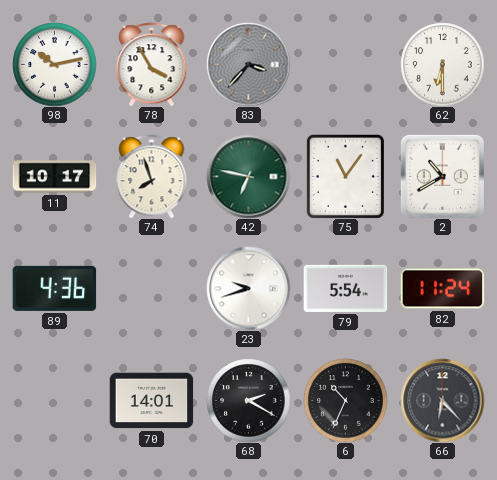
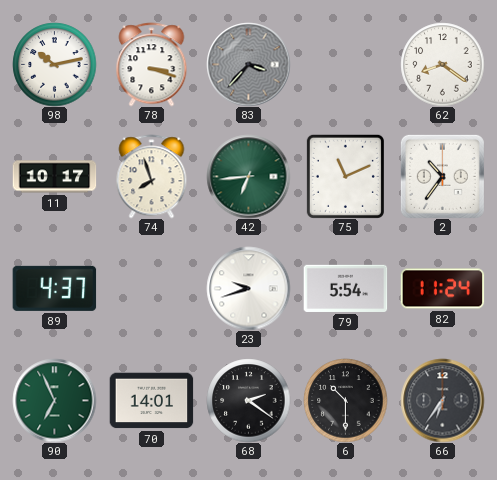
78: 3:55 -> 3:18 (152, 64)
62: 6:30 -> 8:21 (442, 64)
42: 6:47 -> 6:44 (248, 176)
75: 11:06 -> 11:11 (345, 176)
2: 10:40 -> 10:36 (442, 176)
89: 4:36 -> 4:37 (54, 288)
90: none -> 6:56 (54, 400)
68: 2:20 -> 2:21 (248, 400)
6: 10:34 -> 10:30 (345, 400)
66: 6:23 -> 6:36 (442, 400)
